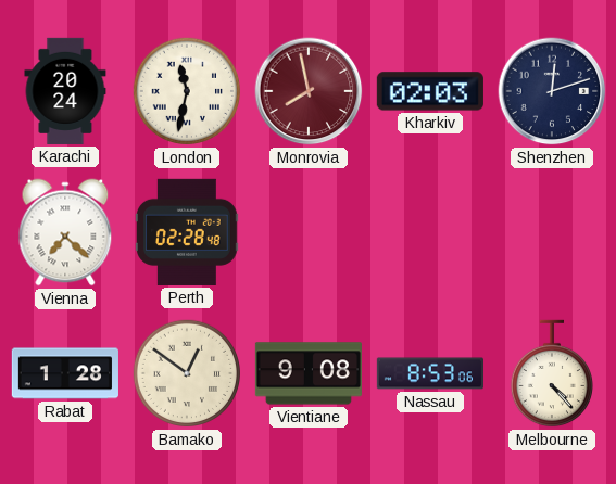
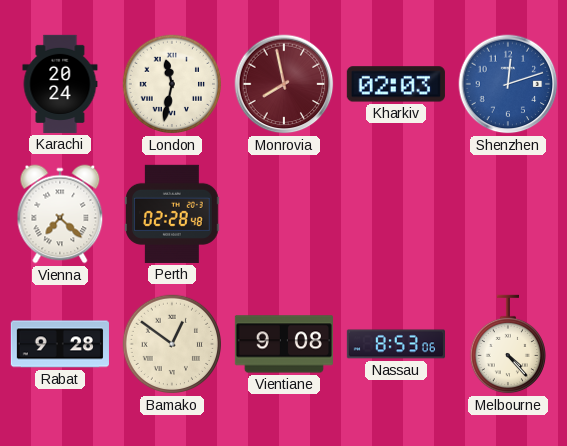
Shenzhen dial: navy -> blue (508, 84)
Rabat: 1:28 -> 9:28 (60, 344)
